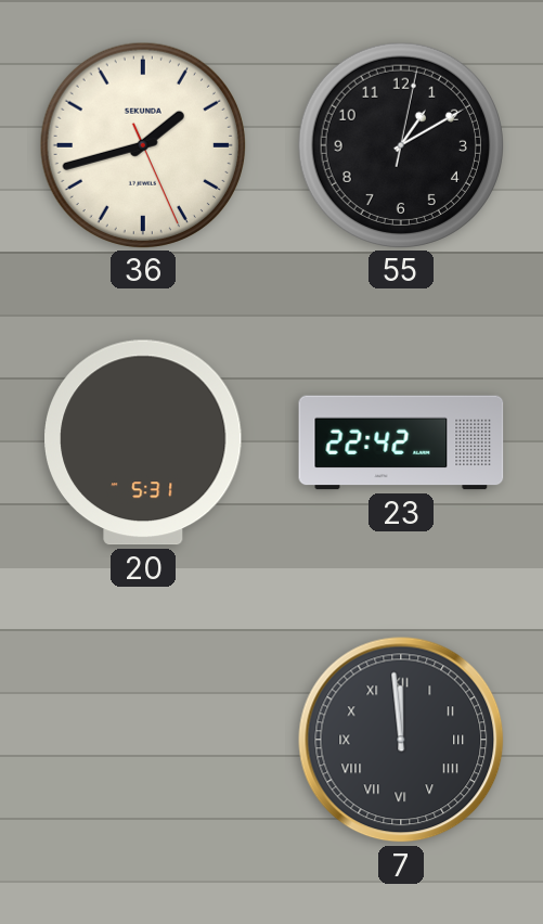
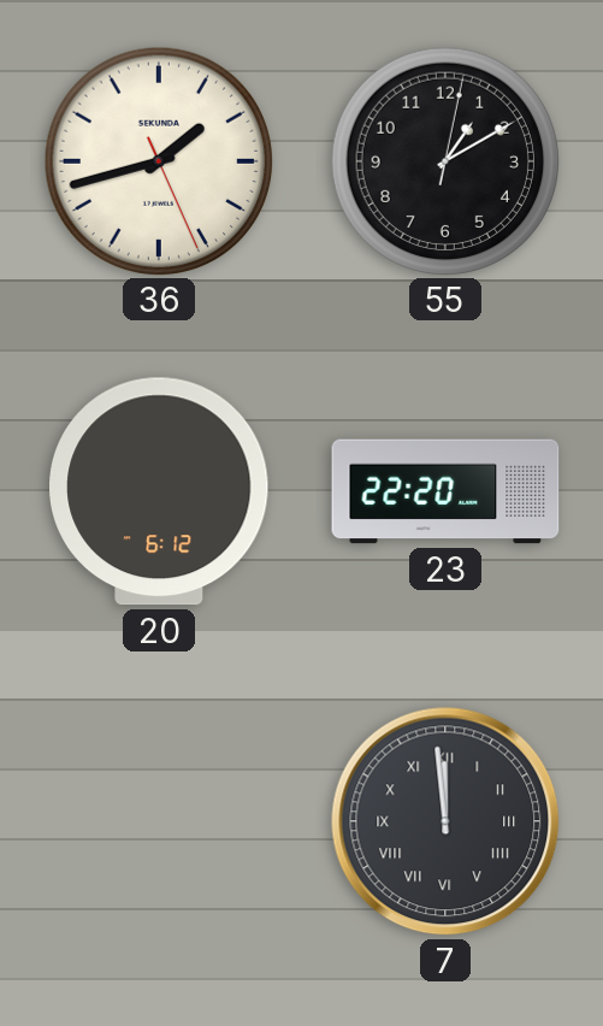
20: 5:31 -> 6:12 (159, 491)
23: 22:42 -> 22:20 (445, 491)
